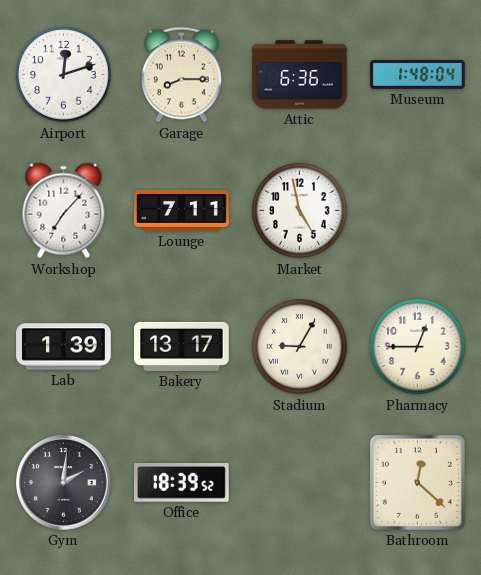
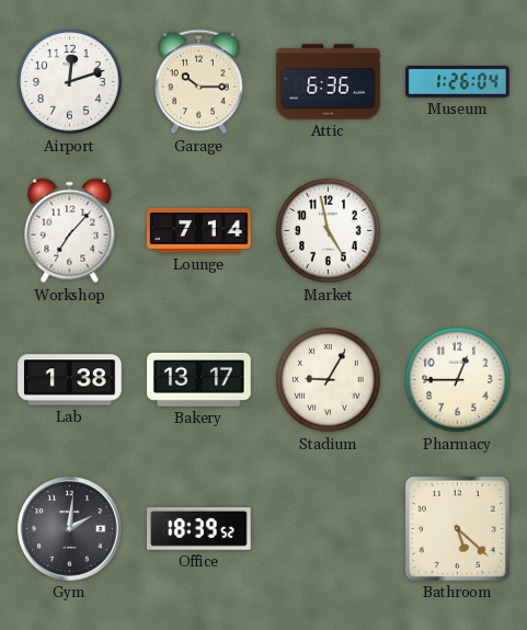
Garage: 8:15 -> 10:15 (199, 82)
Museum: 1:48 -> 1:26 (458, 82)
Lounge: 7:11 -> 7:14 (199, 230)
Lab: 1:39 -> 1:38 (70, 380)
Bathroom: 12:22 -> 5:22 (457, 528)
